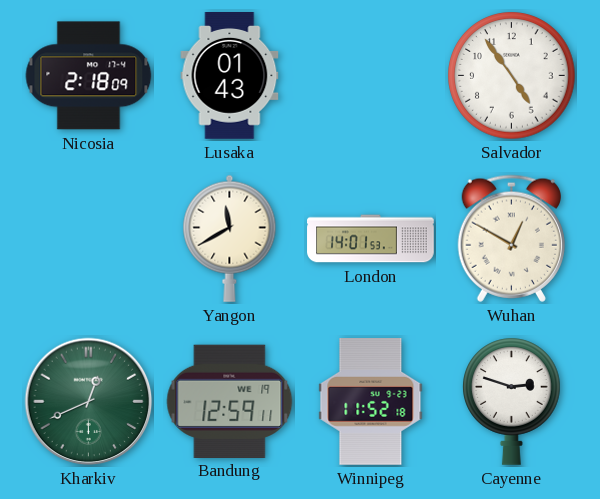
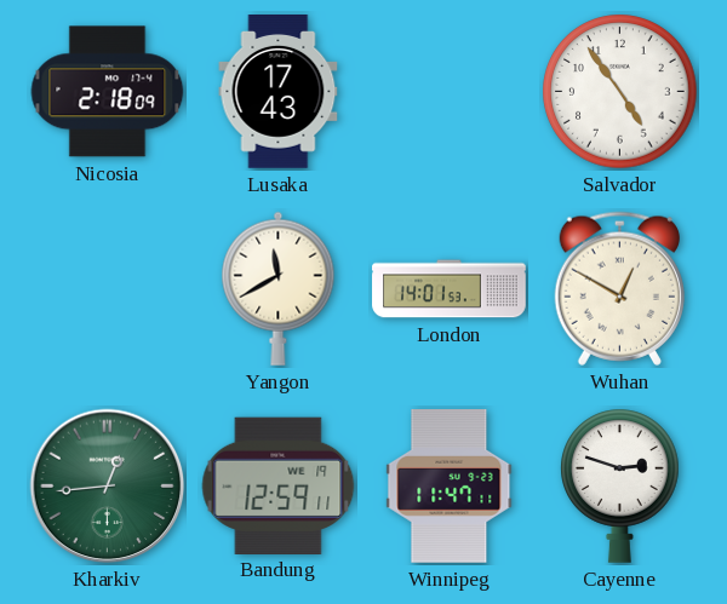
Lusaka: 01:43 -> 17:43 (279, 92)
Kharkiv: 12:41 -> 12:44 (108, 487)
Winnipeg: 11:52 -> 11:47 (450, 487)
